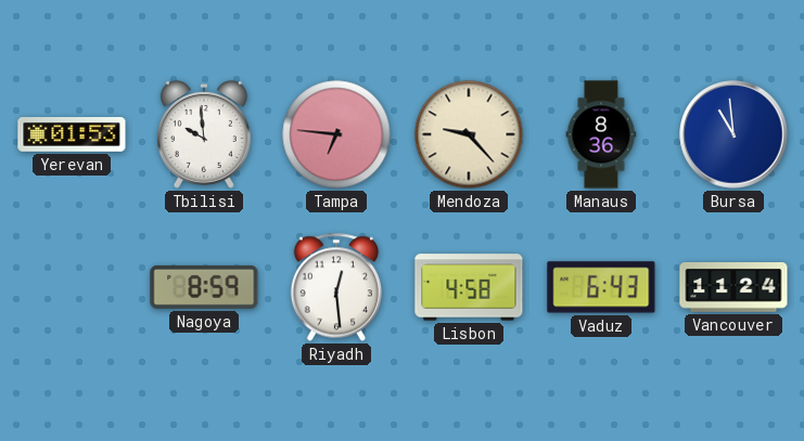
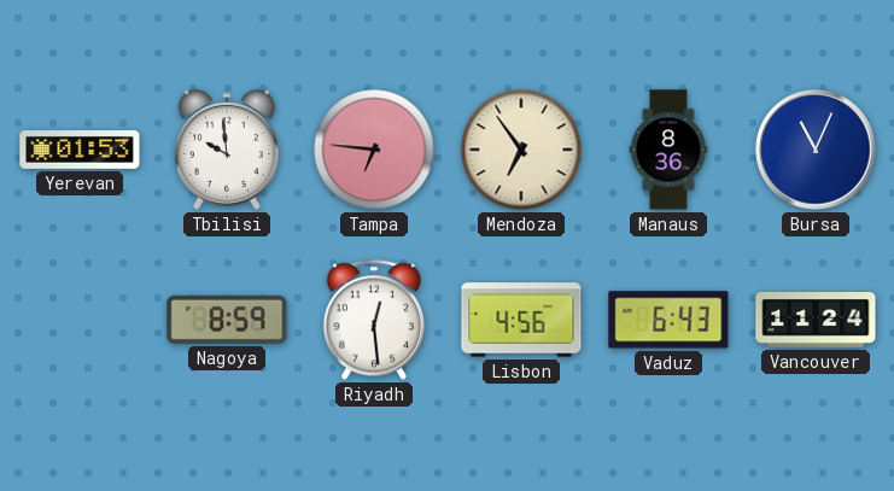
Mendoza: 9:23 -> 6:54 (521, 150)
Bursa: 10:59 -> 11:04 (816, 150)
Lisbon: 4:58 -> 4:56 (521, 320)
